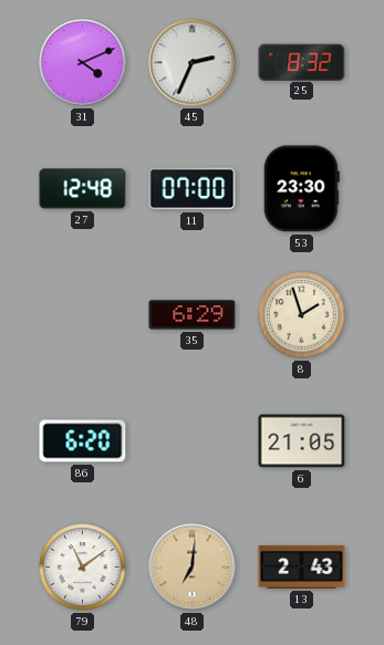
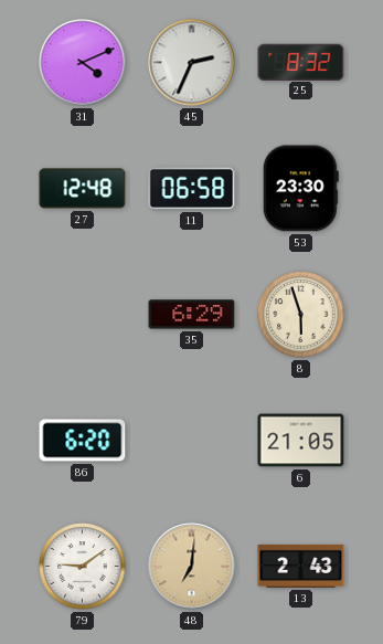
11: 07:00 -> 06:58 (192, 189)
8: 1:57 -> 5:57 (301, 315)
79: 11:09 -> 9:09 (83, 567)
